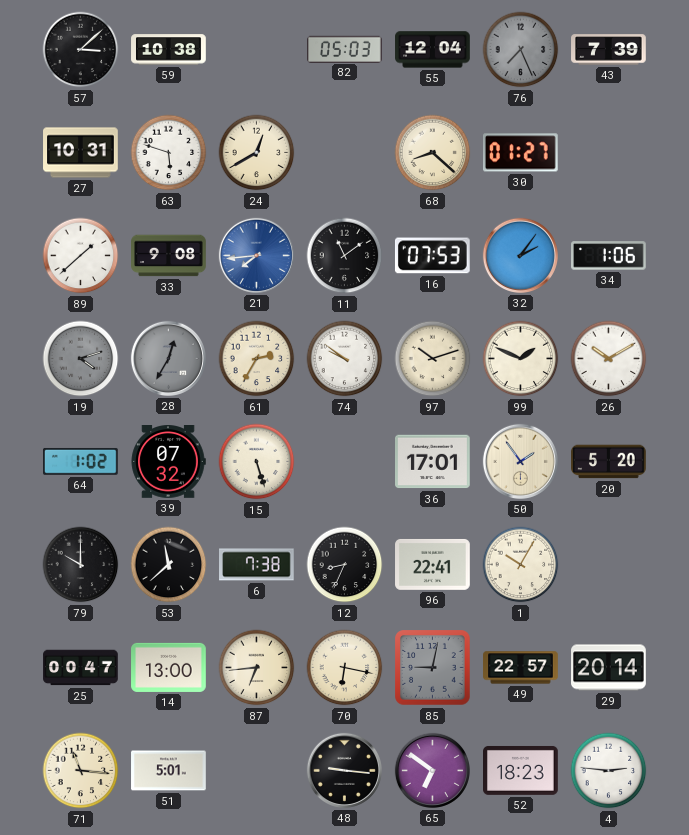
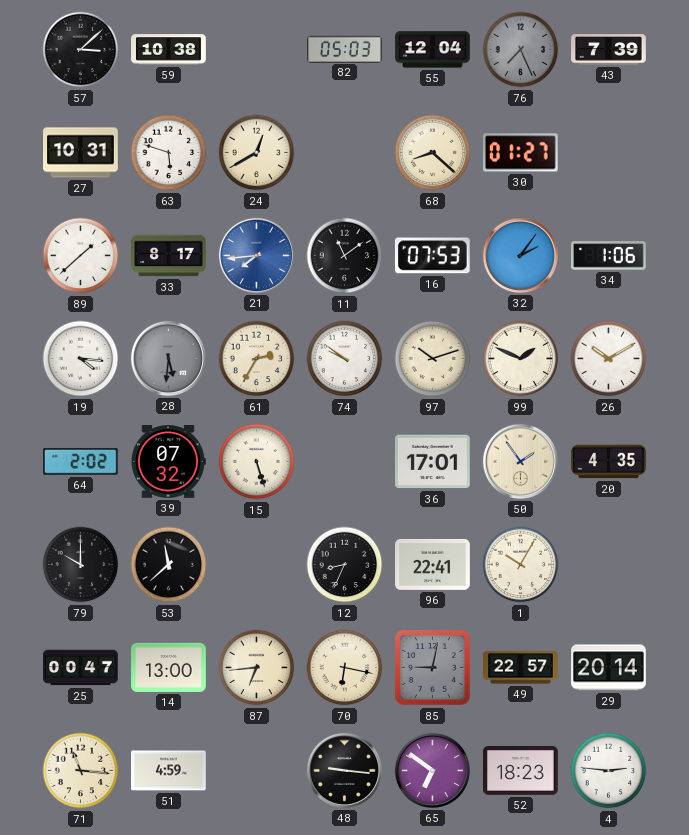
33: 9:08 -> 8:17 (169, 256)
19: 4:12 -> 4:16 (81, 359)
19 dial: grey -> white (81, 359)
28: 12:35 -> 5:31 (168, 358)
64: 1:02 -> 2:02 (81, 461)
20: 5:20 -> 4:35 (609, 462)
6: 7:38 -> none (257, 565)
51: 5:01 -> 4:59 (169, 771)
